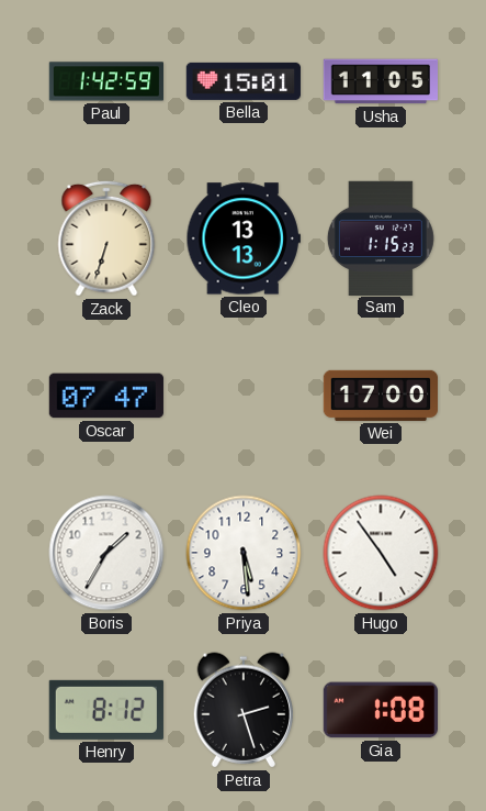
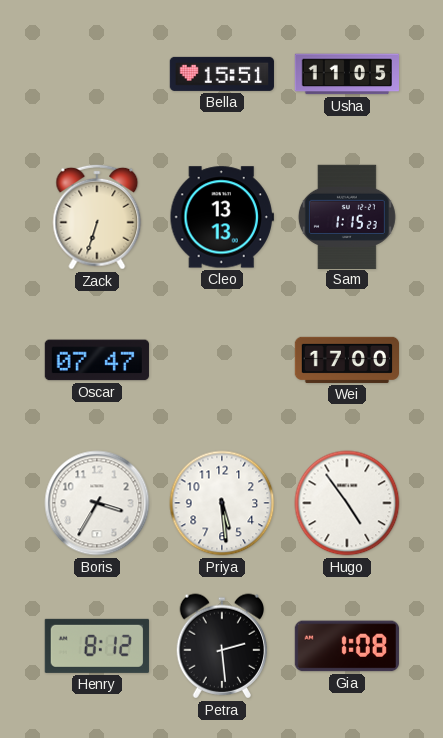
Paul: 1:42 -> none (105, 81)
Bella: 15:01 -> 15:51 (222, 74)
Boris: 1:35 -> 3:35 (97, 503)
Petra: 2:27 -> 2:29 (222, 646)
